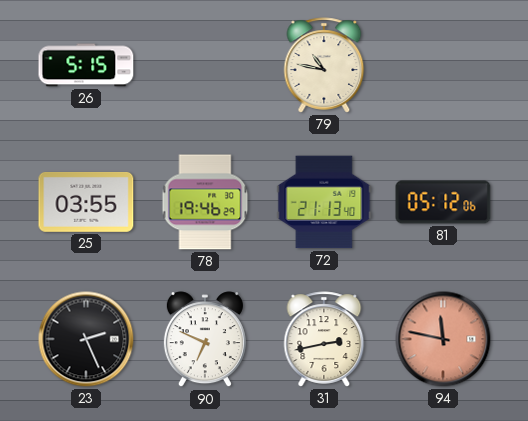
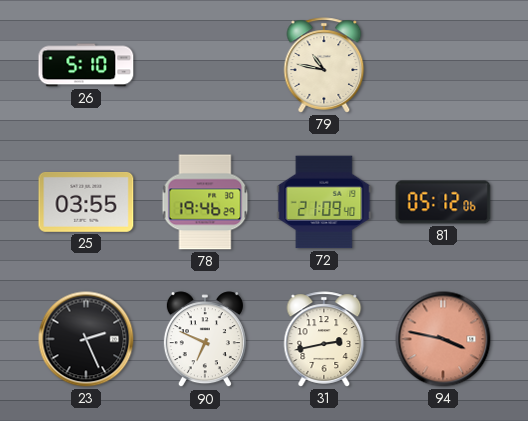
26: 5:15 -> 5:10 (86, 65)
72: 21:13 -> 21:09 (324, 202)
94: 11:47 -> 3:47 (443, 339)
